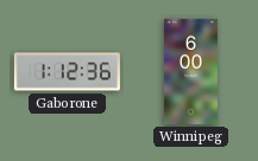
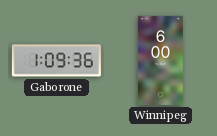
Gaborone: 1:12 -> 1:09 (56, 61)
